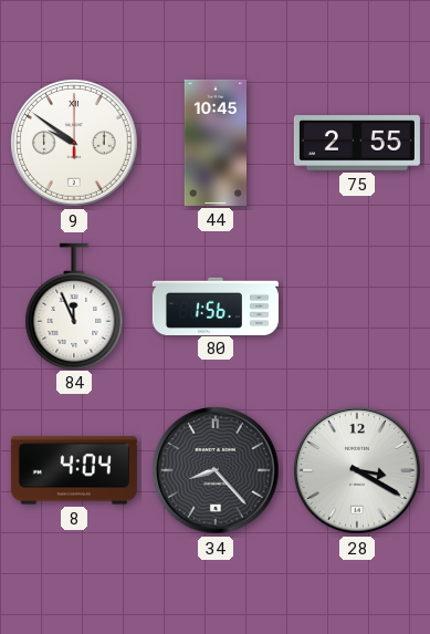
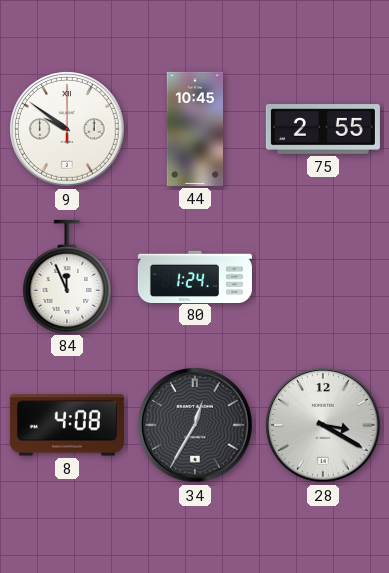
80: 1:56 -> 1:24 (195, 276)
8: 4:04 -> 4:08 (67, 425)
34: 8:23 -> 12:35 (196, 426)
